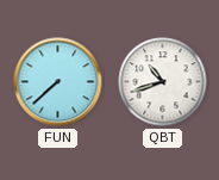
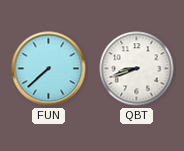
QBT: 10:42 -> 8:42 (137, 69)
